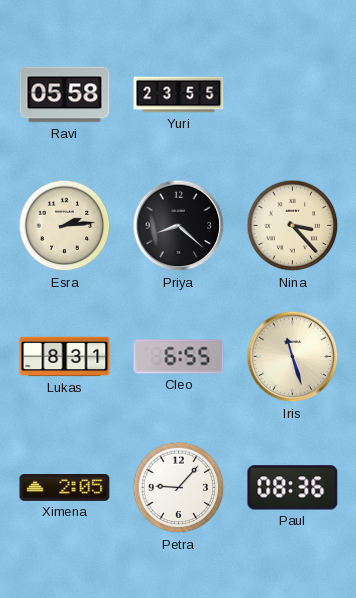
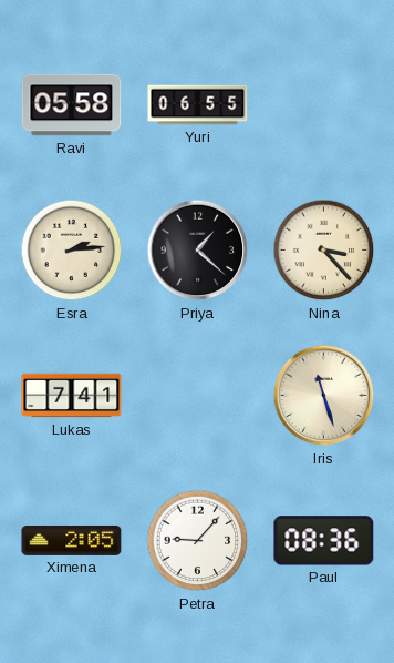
Yuri: 23:55 -> 06:55 (198, 105)
Priya: 8:22 -> 1:22 (198, 251)
Lukas: 8:31 -> 7:41 (72, 396)
Cleo: 6:55 -> none (179, 357)
